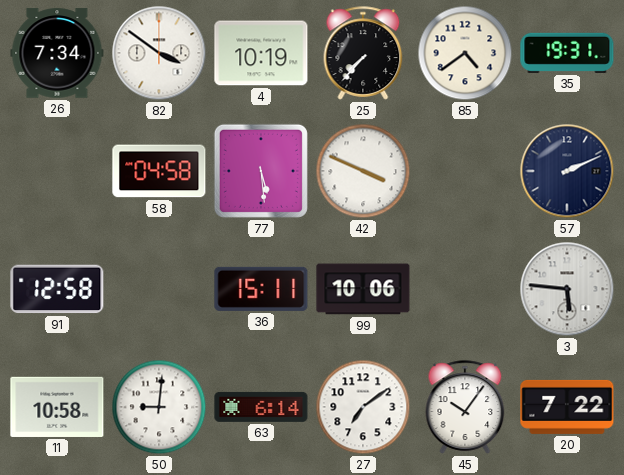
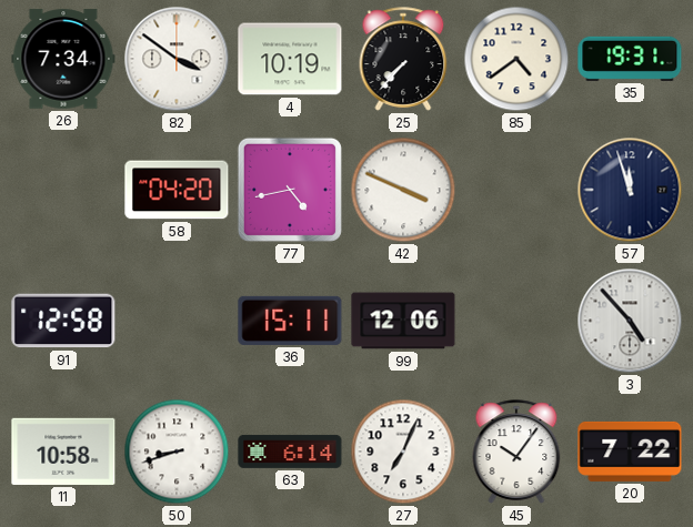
58: 04:58 -> 04:20 (177, 190)
77: 5:29 -> 4:43 (290, 190)
57: 2:11 -> 11:57 (630, 190)
99: 10:06 -> 12:06 (403, 321)
3: 5:46 -> 4:53 (630, 321)
50: 9:01 -> 8:42 (177, 452)
27: 7:09 -> 7:04 (403, 452)
